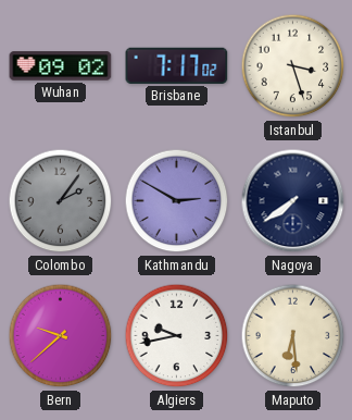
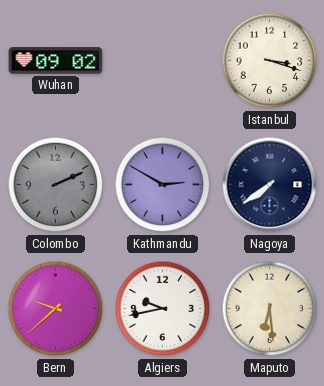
Brisbane: 7:17 -> none (177, 65)
Istanbul: 3:27 -> 3:18 (270, 61)
Colombo: 2:06 -> 2:11 (56, 185)
